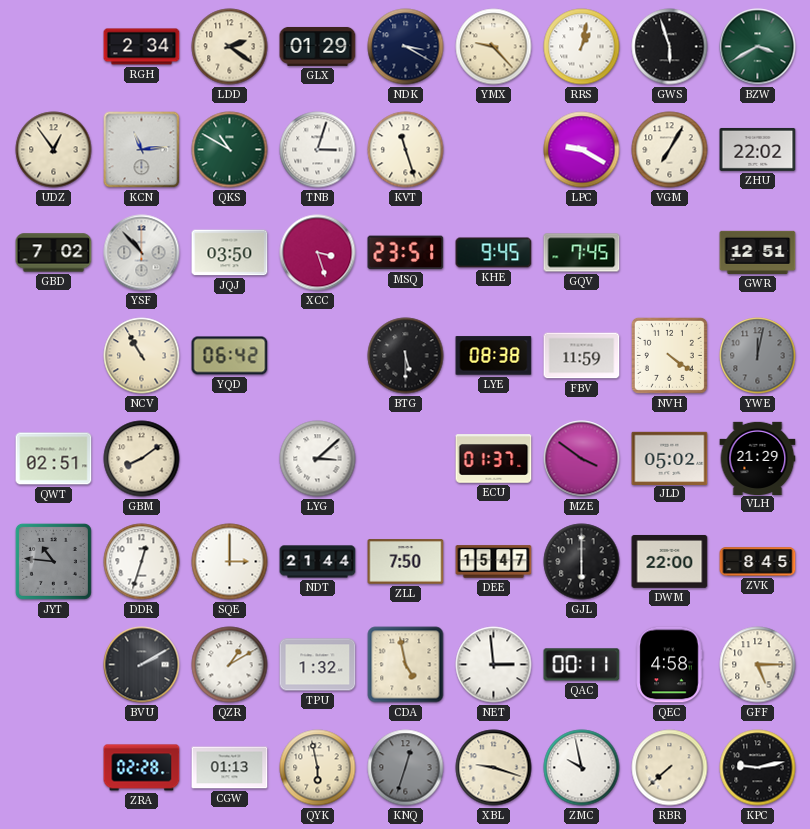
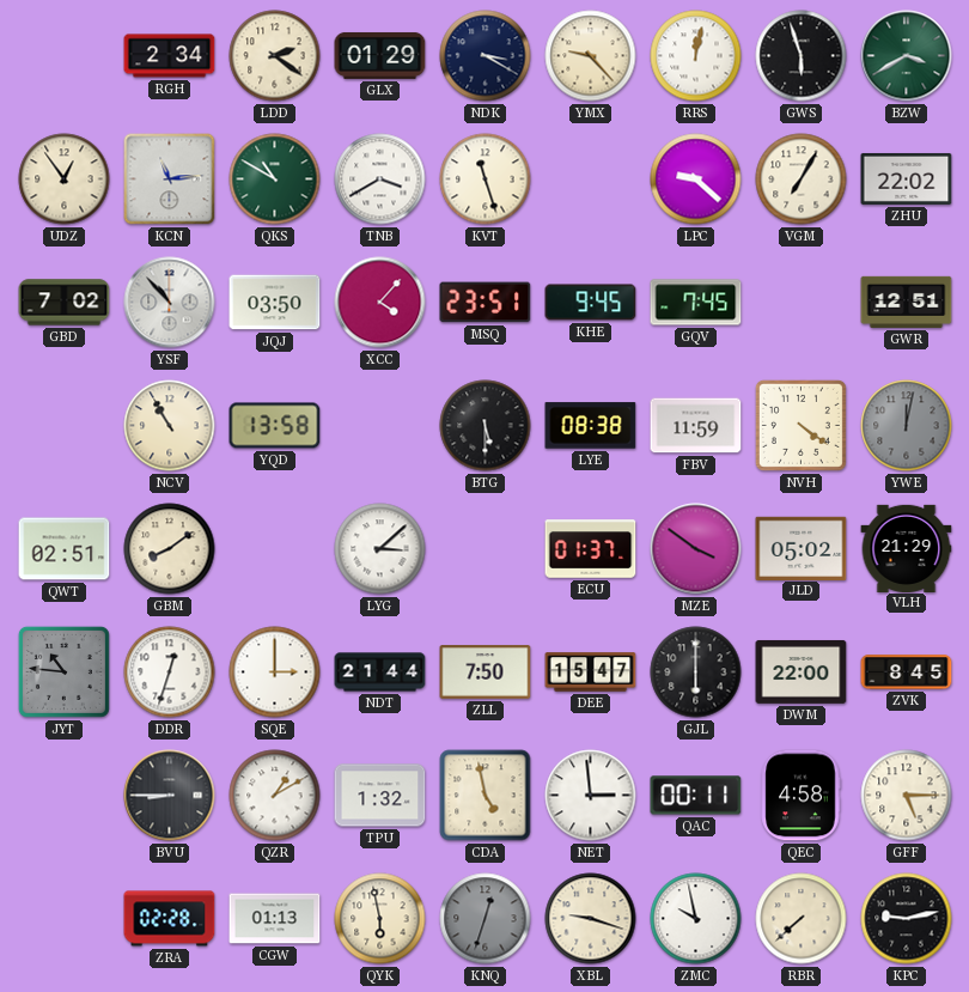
RRS: 1:02 -> 12:02 (696, 56)
TNB: 3:03 -> 3:40 (380, 179)
LPC: 9:20 -> 9:22 (696, 179)
XCC: 3:27 -> 4:07 (380, 303)
YQD: 06:42 -> 13:58 (275, 426)
BVU: 2:10 -> 8:45 (170, 796)
